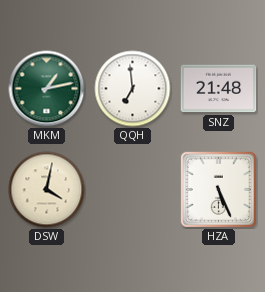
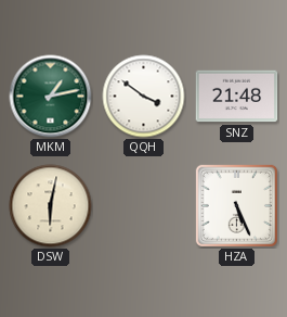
QQH: 6:59 -> 3:51 (144, 97)
DSW: 4:02 -> 6:02 (51, 206)
